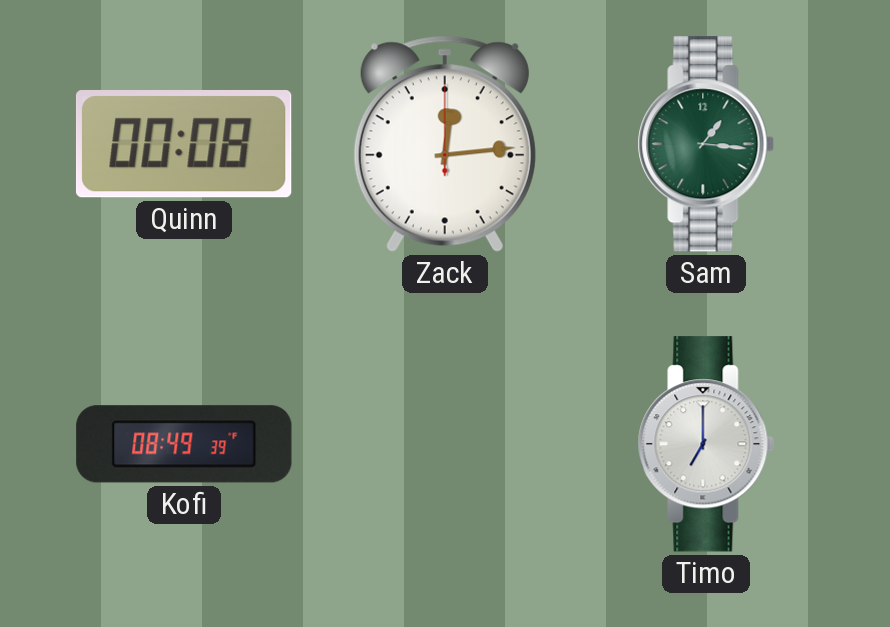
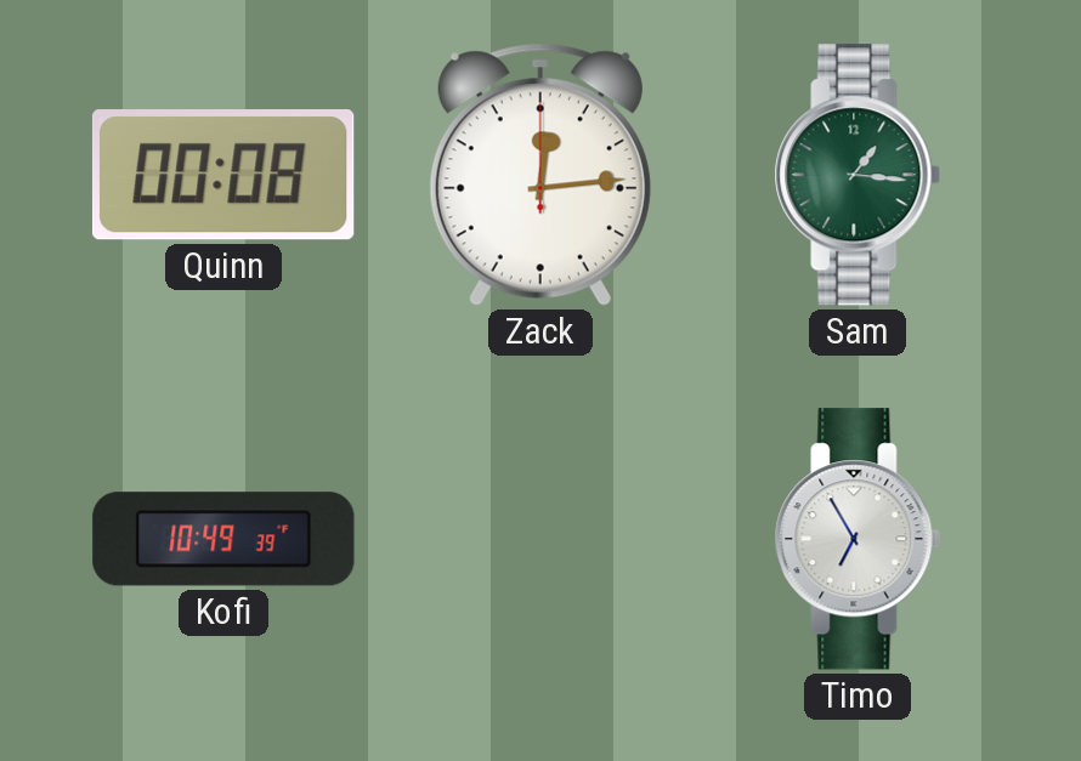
Kofi: 08:49 -> 10:49 (223, 539)
Timo: 7:00 -> 6:55 (858, 539)
